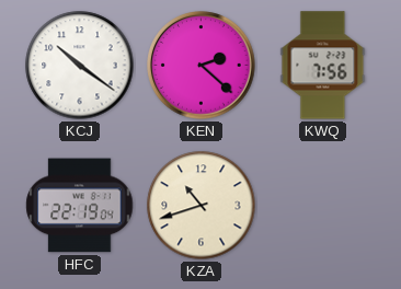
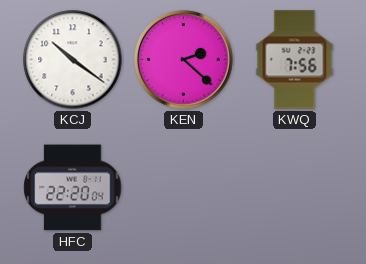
HFC: 22:19 -> 22:20 (73, 188)
KZA: 10:42 -> none (202, 206)
